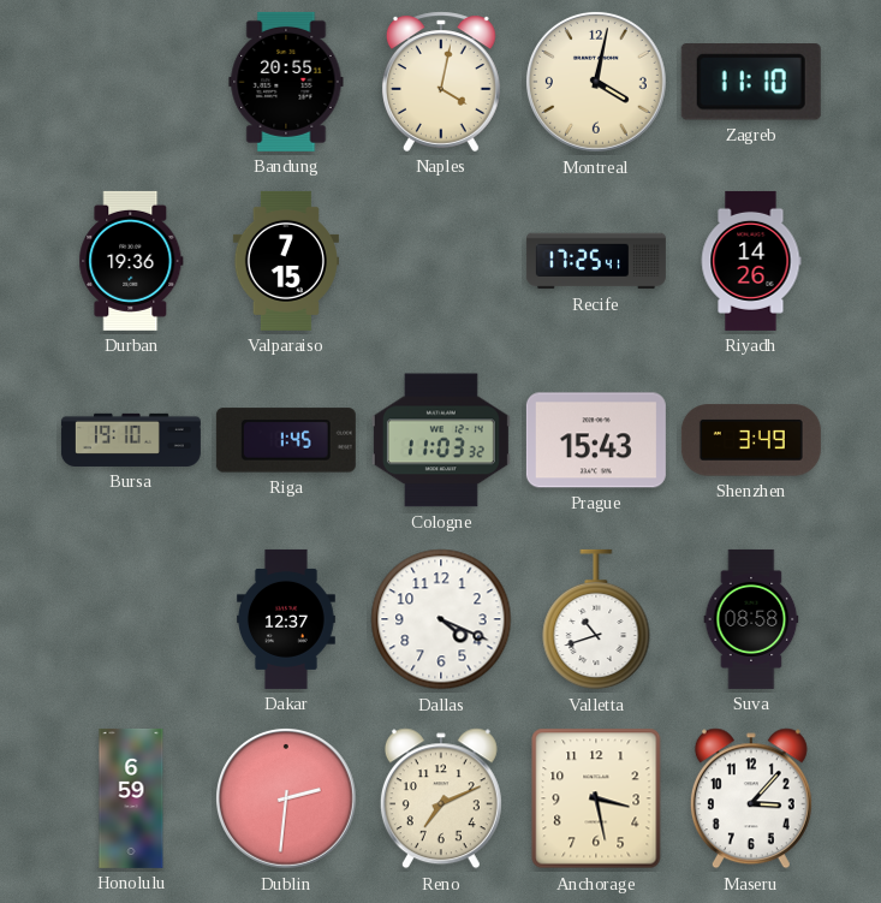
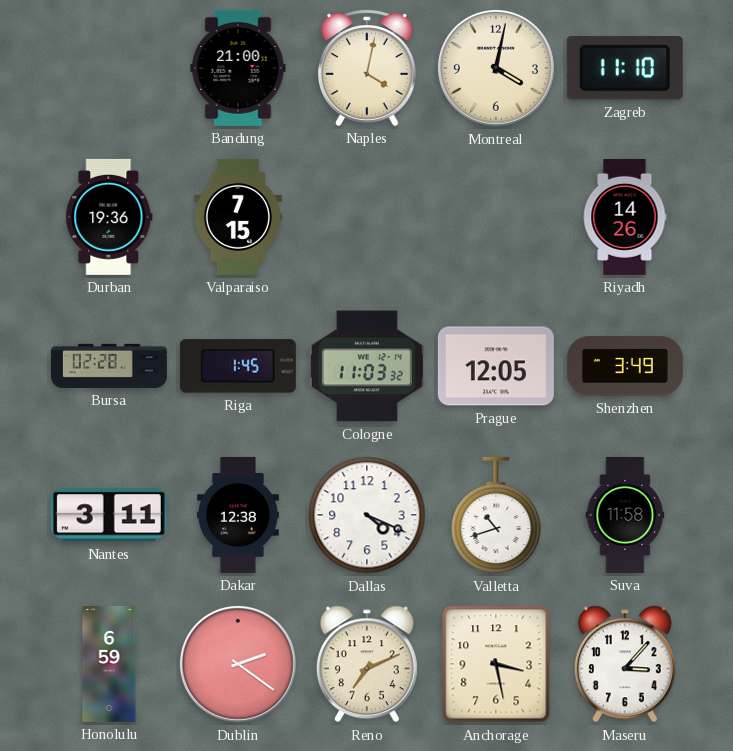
Bandung: 20:55 -> 21:00 (238, 68)
Recife: 17:25 -> none (596, 261)
Bursa: 19:10 -> 02:28 (109, 366)
Prague: 15:43 -> 12:05 (496, 366)
Nantes: none -> 3:11 (109, 515)
Dakar: 12:37 -> 12:38 (239, 515)
Suva: 08:58 -> 11:58 (625, 515)
Dublin: 2:31 -> 2:21 (238, 664)
